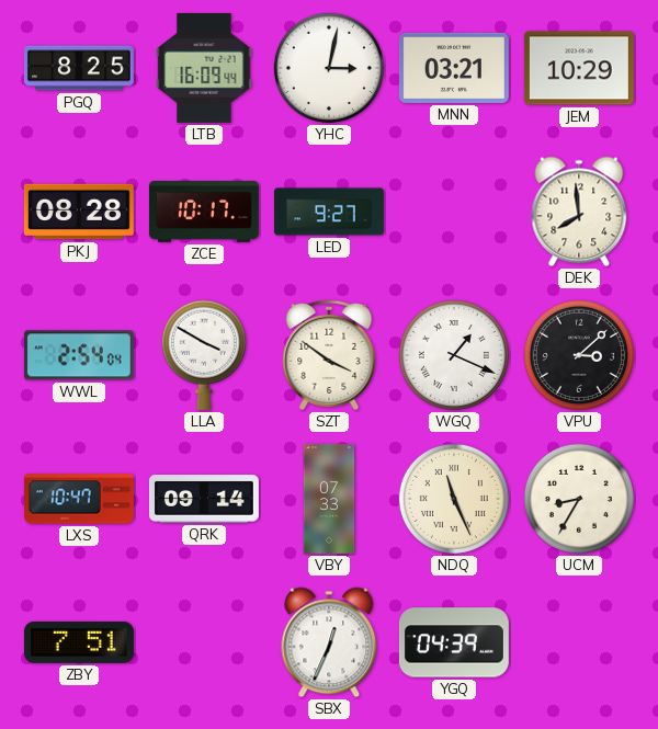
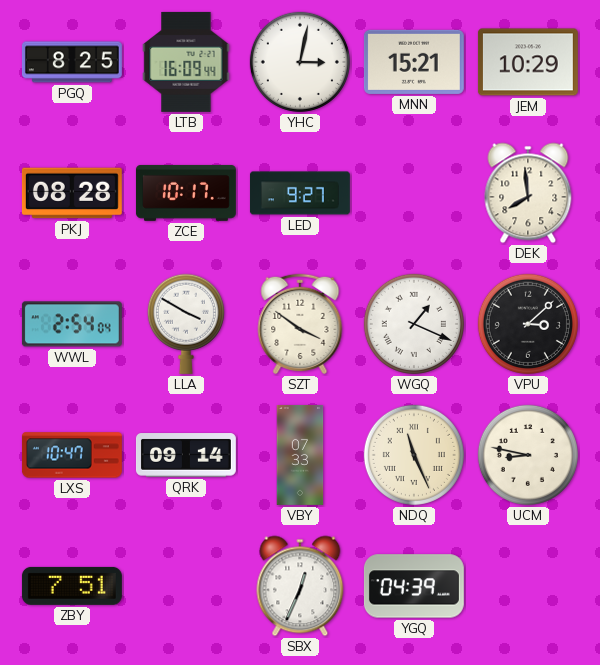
MNN: 03:21 -> 15:21 (414, 62)
UCM: 8:35 -> 8:47 (528, 455)
